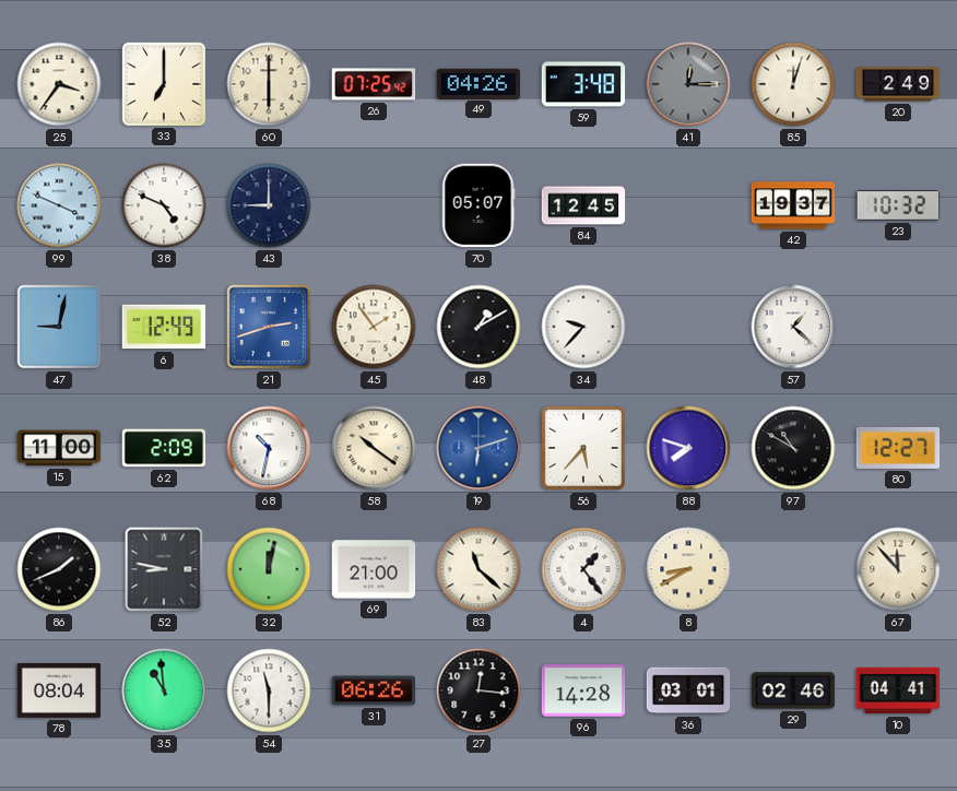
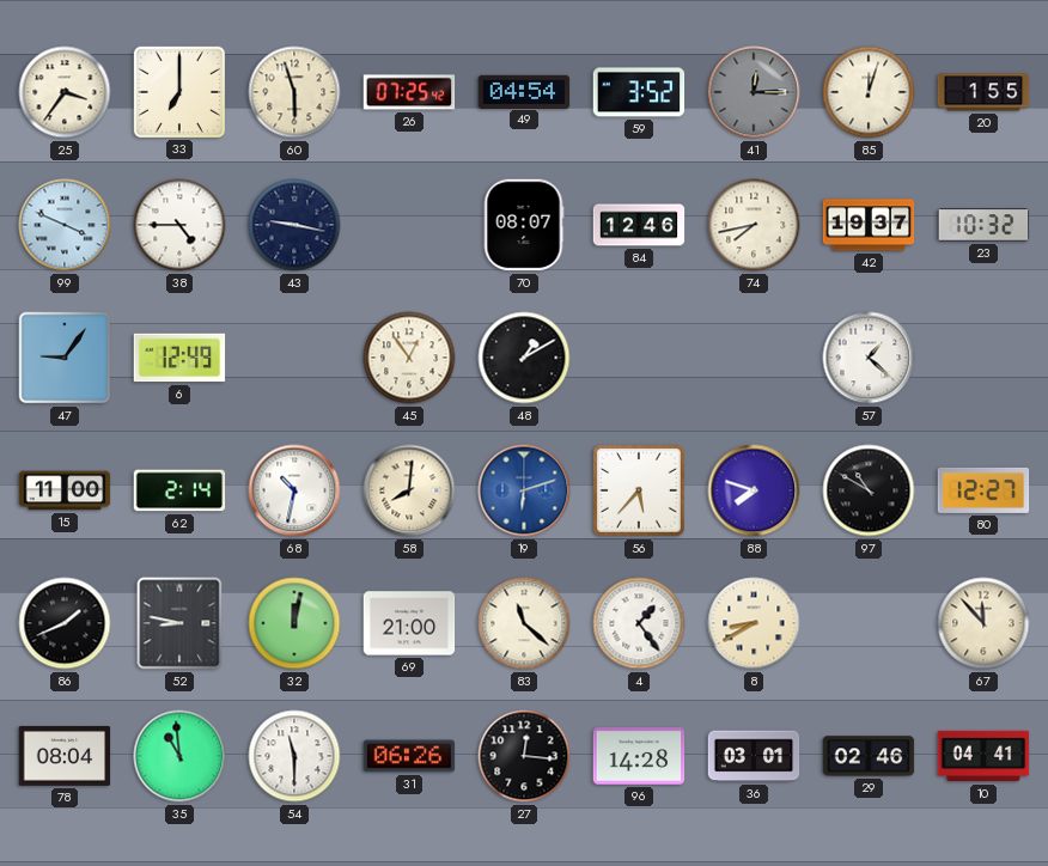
60: 6:00 -> 5:57 (294, 92)
49: 04:26 -> 04:54 (524, 91)
59: 3:48 -> 3:52 (639, 92)
20: 2:49 -> 1:55 (983, 92)
38: 4:49 -> 4:45 (179, 225)
43: 9:00 -> 9:17 (294, 225)
70: 05:07 -> 08:07 (524, 225)
84: 12:45 -> 12:46 (639, 225)
74: none -> 7:43 (754, 225)
47: 9:02 -> 9:06 (65, 358)
21: 2:42 -> none (269, 327)
45: 1:54 -> 12:54 (409, 358)
34: 9:37 -> none (583, 327)
62: 2:09 -> 2:14 (179, 490)
58: 10:21 -> 8:01 (409, 490)
